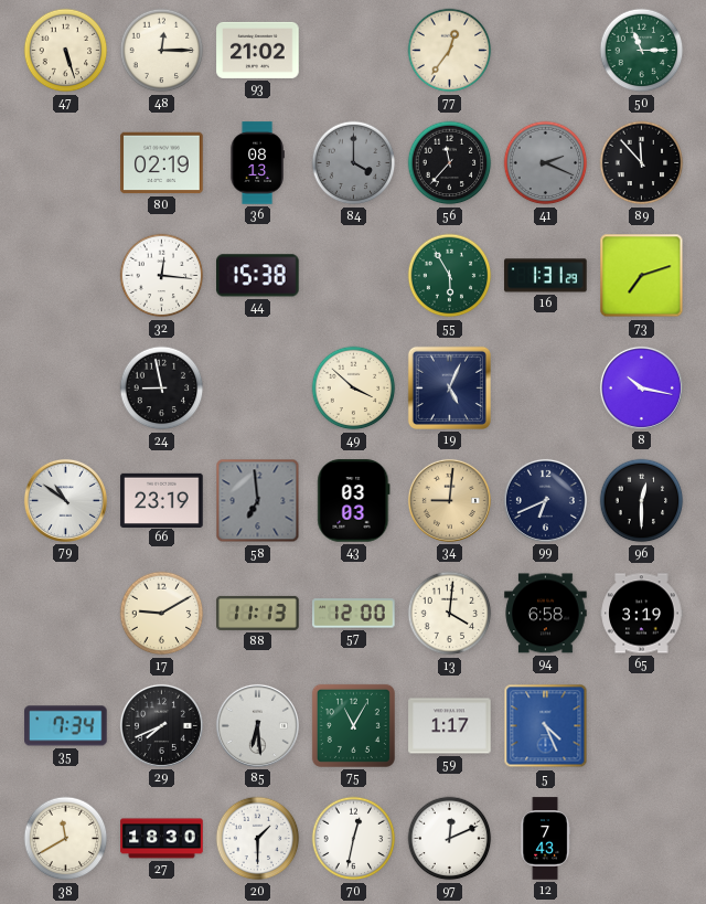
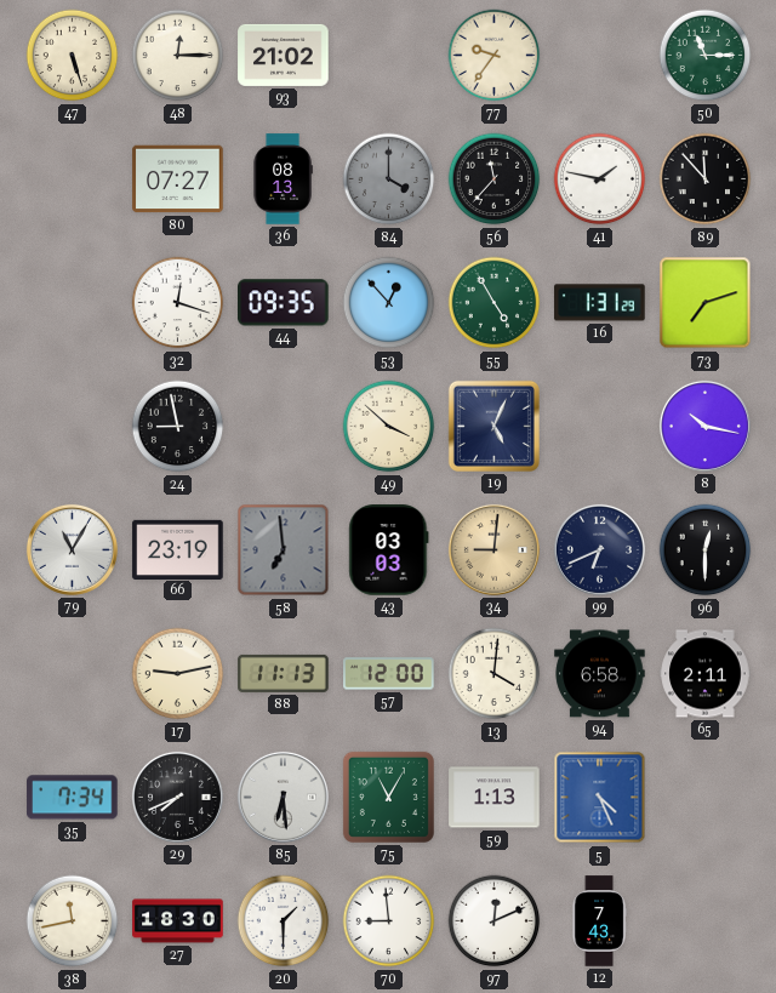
77: 12:36 -> 9:36 (495, 56)
80: 02:19 -> 07:27 (178, 179)
41: 2:19 -> 1:47 (600, 179)
41 dial: grey -> white (600, 179)
32: 12:16 -> 12:18 (178, 303)
44: 15:38 -> 09:35 (284, 303)
53: none -> 12:53 (389, 303)
55: 5:55 -> 4:55 (495, 303)
79: 10:51 -> 11:05 (72, 549)
17: 9:10 -> 9:13 (178, 674)
65: 3:19 -> 2:11 (706, 674)
59: 1:17 -> 1:13 (495, 798)
38: 11:40 -> 11:43 (73, 921)
70: 12:32 -> 8:59 (389, 921)
